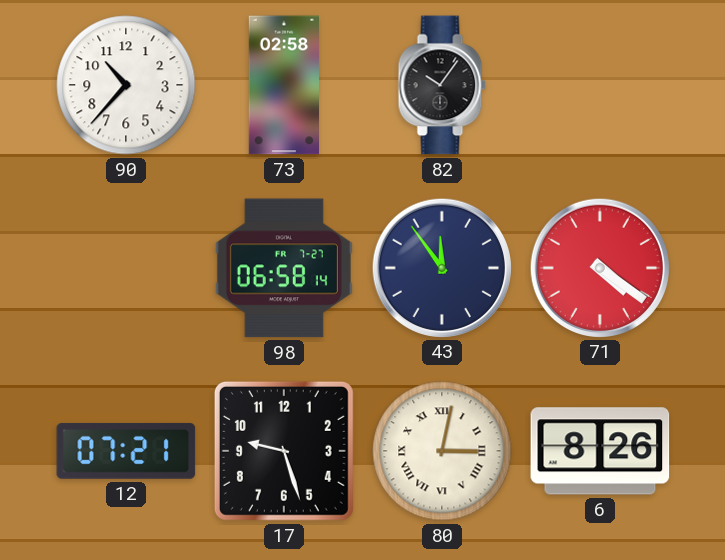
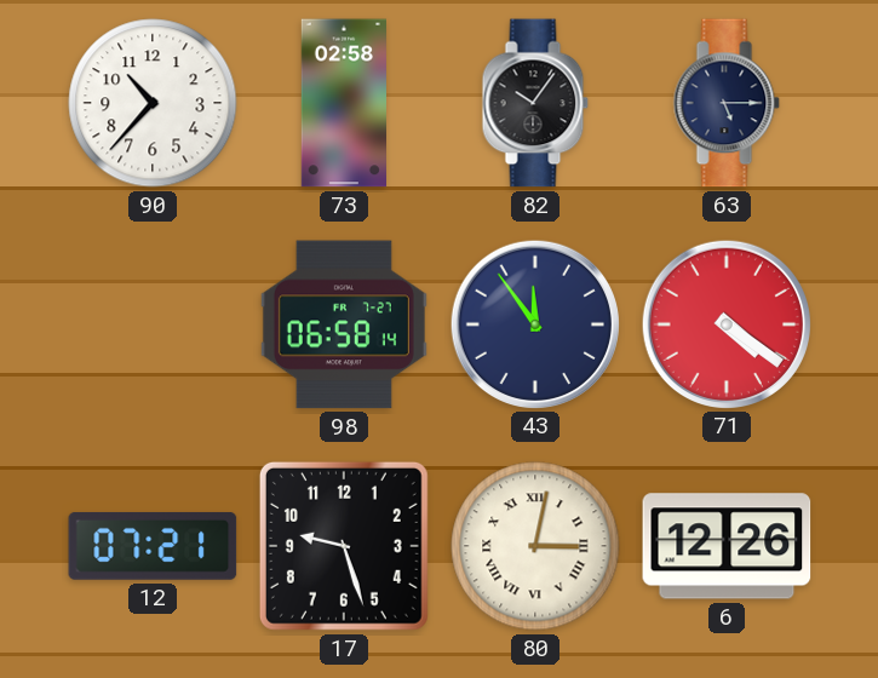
63: none -> 5:15 (727, 103)
6: 8:26 -> 12:26 (727, 546)
